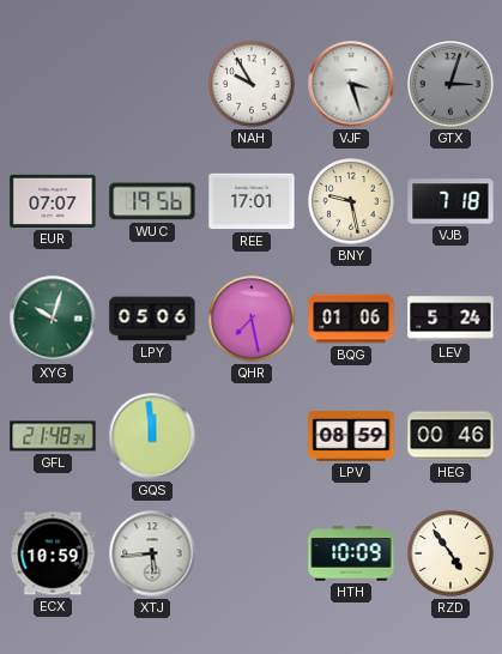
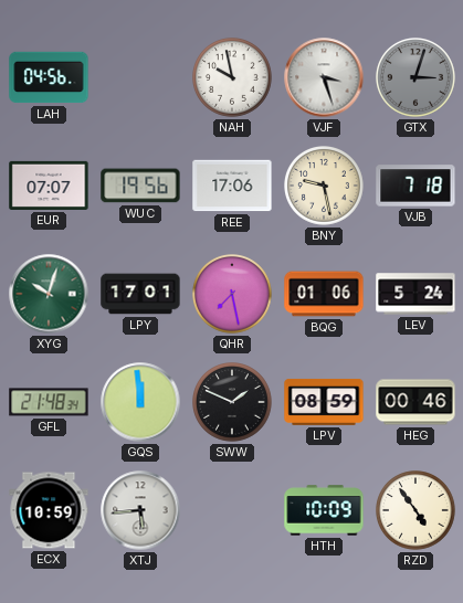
LAH: none -> 04:56 (49, 77)
NAH: 9:55 -> 9:58 (233, 78)
REE: 17:01 -> 17:06 (232, 186)
LPY: 05:06 -> 17:01 (140, 294)
SWW: none -> 1:49 (233, 403)
